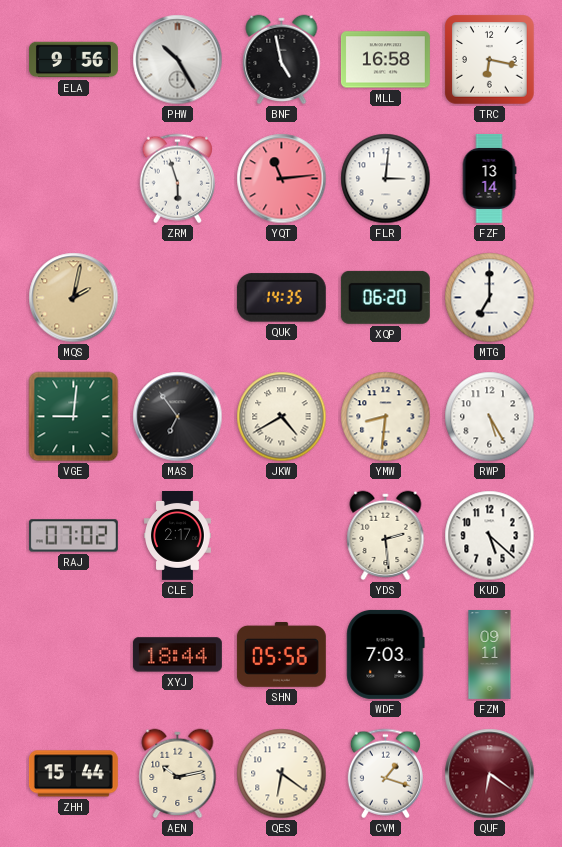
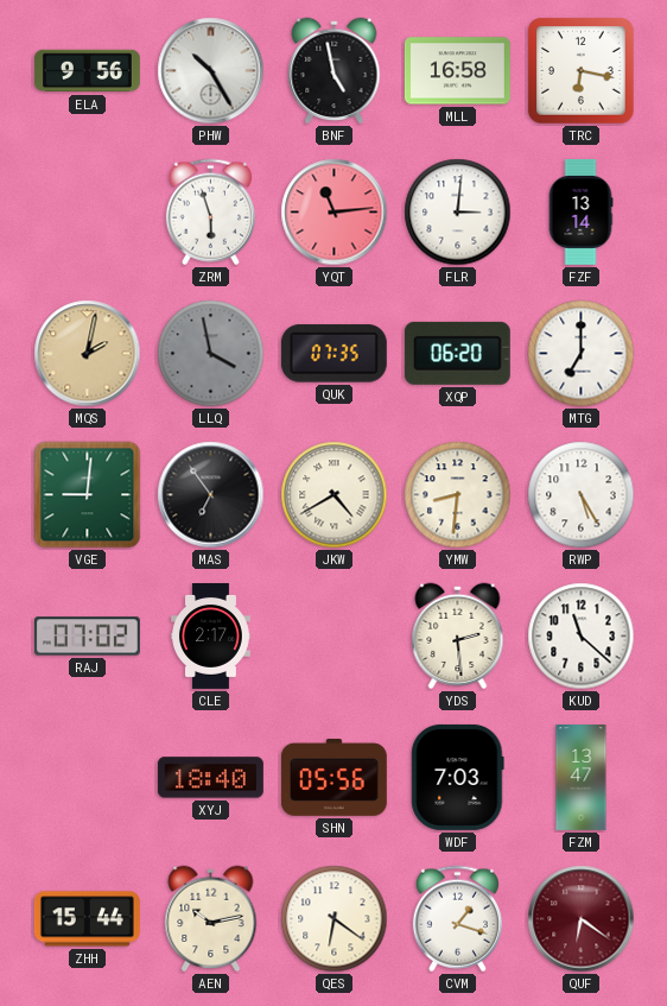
LLQ: none -> 3:58 (211, 354)
QUK: 14:35 -> 07:35 (333, 354)
KUD: 5:22 -> 11:22 (582, 637)
XYJ: 18:44 -> 18:40 (210, 778)
FZM: 09:11 -> 13:47 (582, 778)
